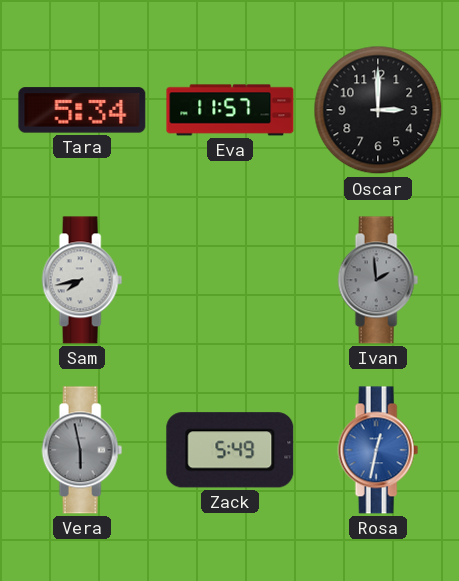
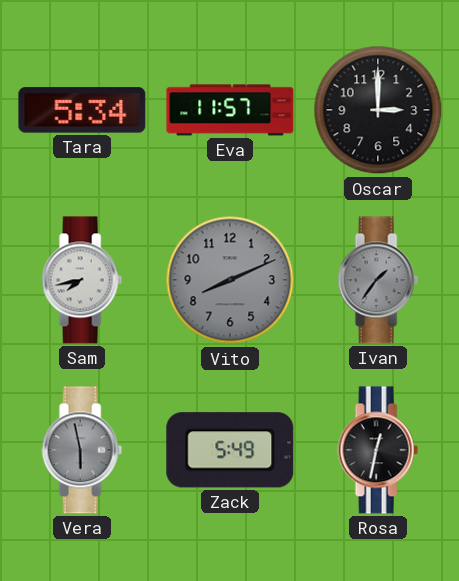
Vito: none -> 8:11 (230, 280)
Ivan: 1:59 -> 1:36 (378, 280)
Rosa dial: blue -> black (378, 450)
